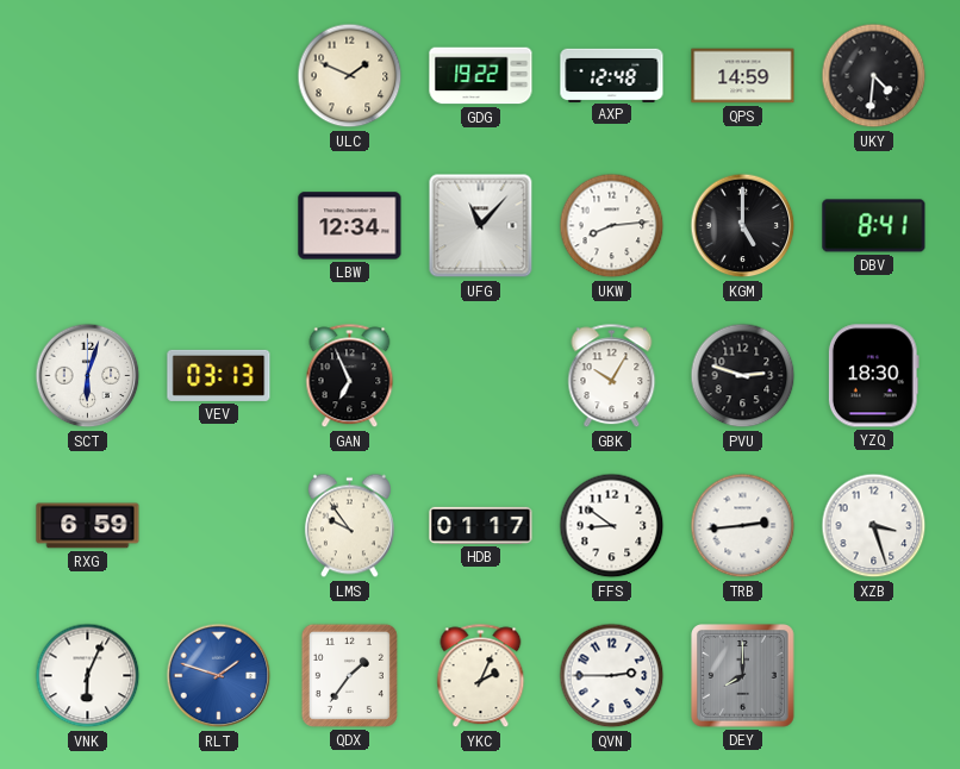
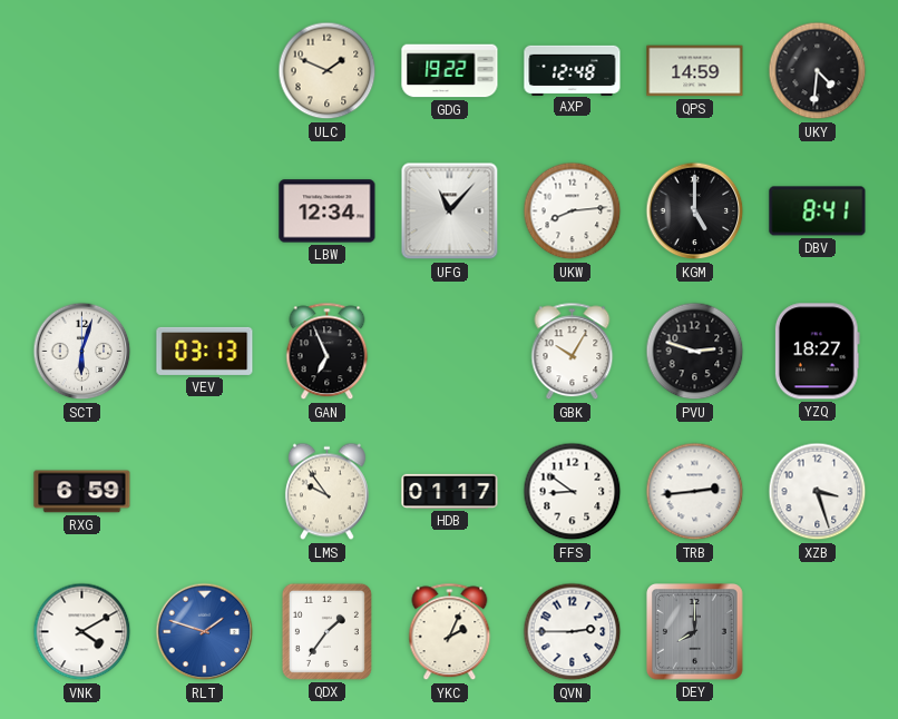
YZQ: 18:30 -> 18:27 (817, 352)
VNK: 6:04 -> 4:10 (82, 632)
